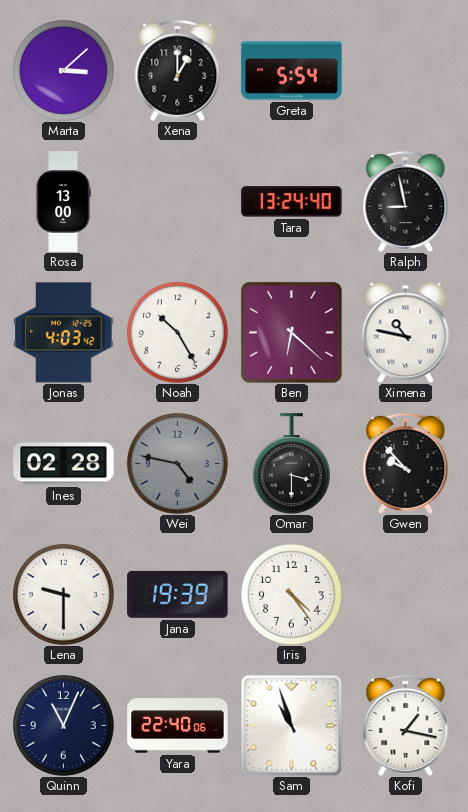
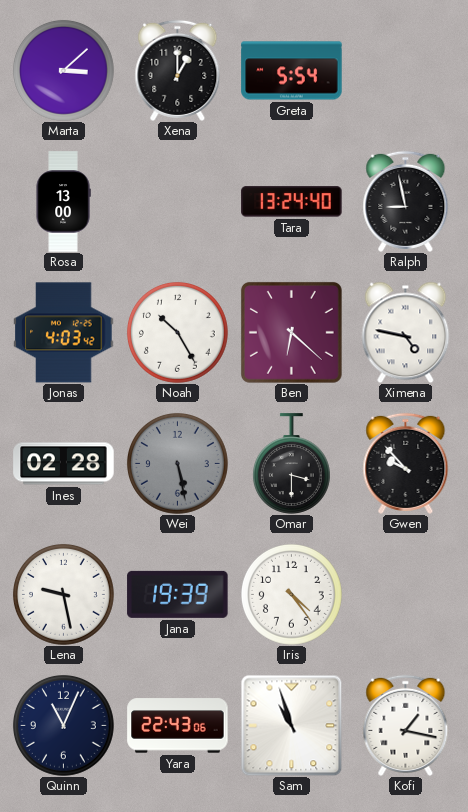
Ximena: 10:47 -> 4:47 (406, 332)
Wei: 4:47 -> 5:28 (177, 463)
Lena: 9:30 -> 9:28 (63, 594)
Yara: 22:40 -> 22:43 (178, 726)
